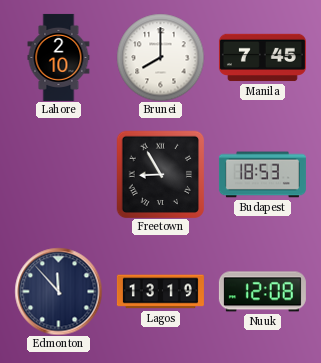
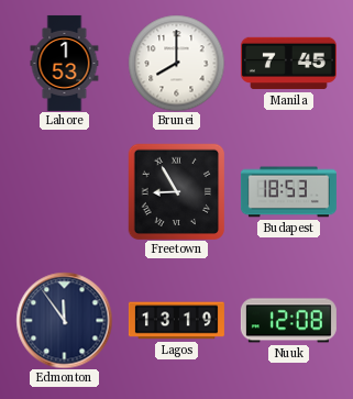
Lahore: 2:10 -> 1:53 (65, 63)
Edmonton: 11:53 -> 11:54 (64, 320)
